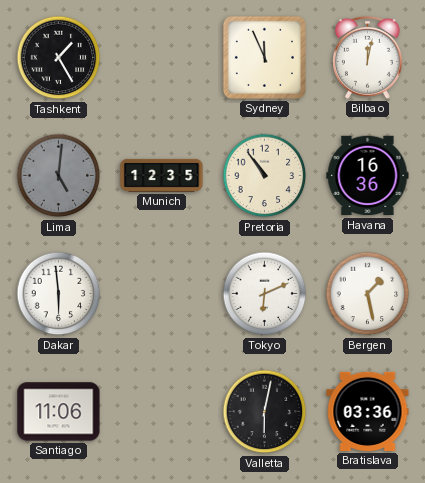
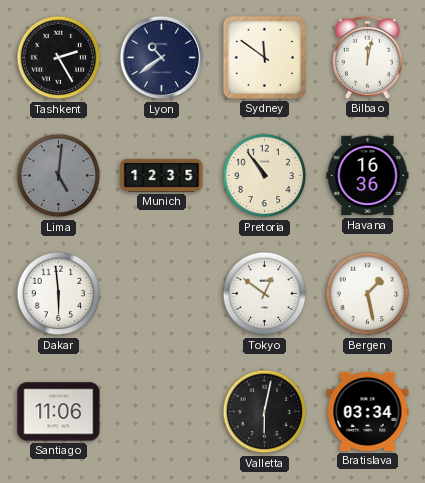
Tashkent: 1:25 -> 2:25 (59, 58)
Lyon: none -> 10:39 (162, 58)
Sydney: 11:56 -> 11:51 (264, 57)
Tokyo: 6:11 -> 12:51 (265, 294)
Bratislava: 03:36 -> 03:34 (368, 411)
